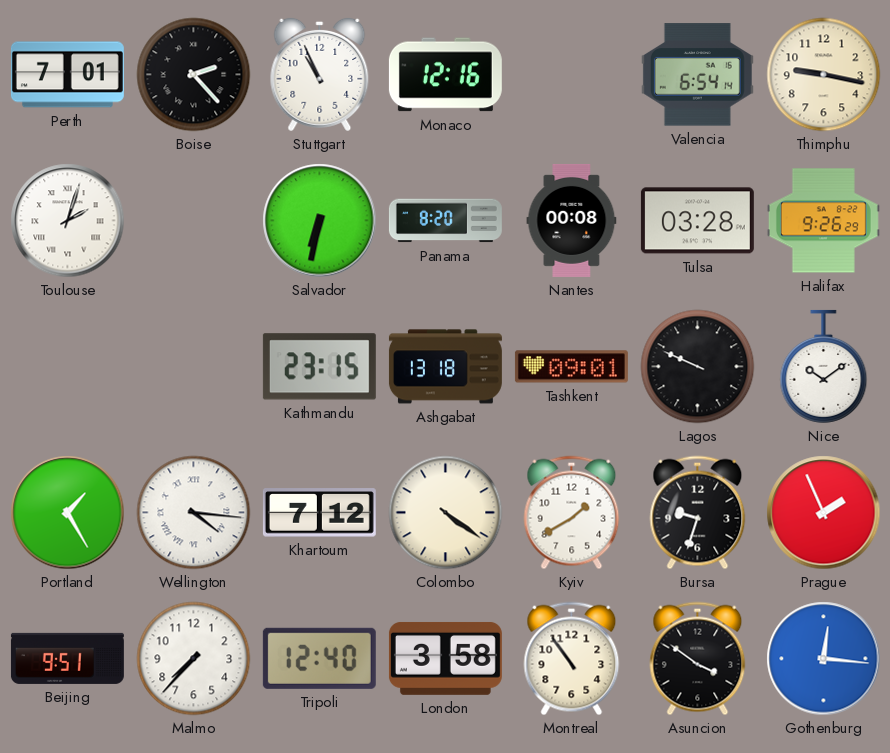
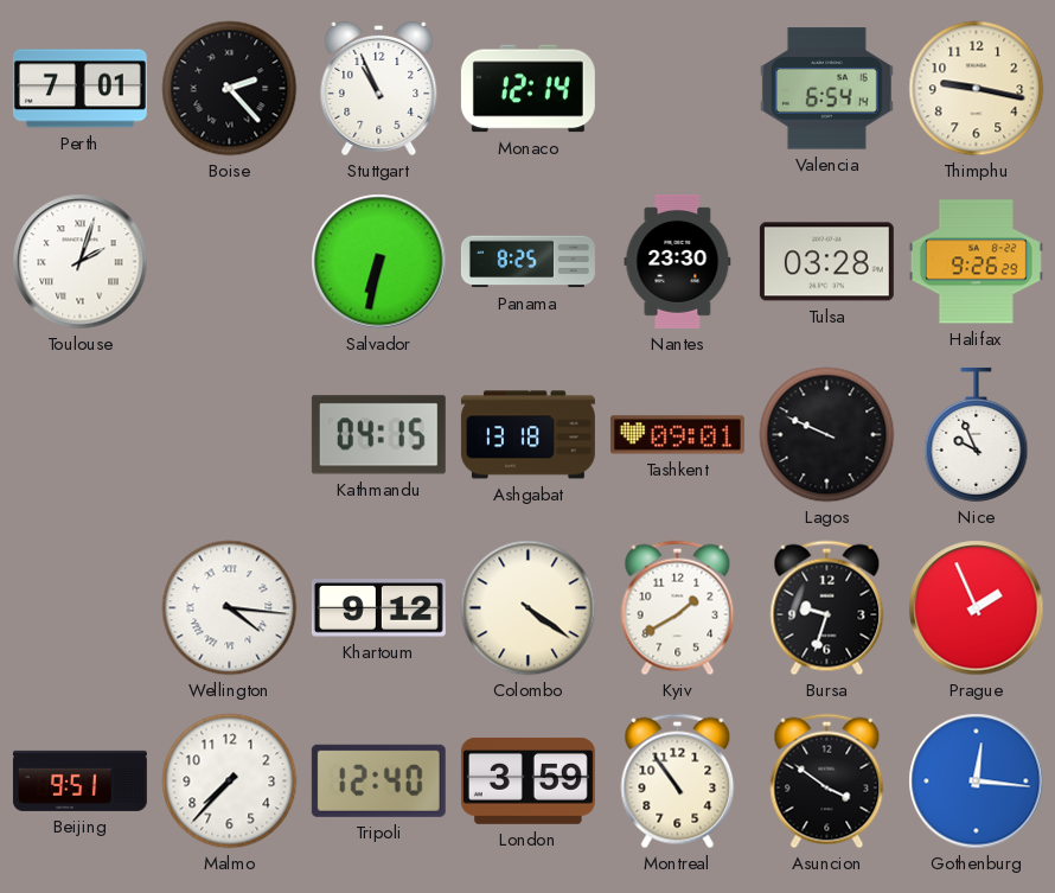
Monaco: 12:16 -> 12:14 (527, 89)
Panama: 8:20 -> 8:25 (527, 262)
Nantes: 00:08 -> 23:30 (678, 261)
Kathmandu: 23:15 -> 04:15 (378, 435)
Nice: 10:09 -> 9:56 (977, 434)
Portland: 1:25 -> none (68, 513)
Khartoum: 7:12 -> 9:12 (378, 608)
London: 3:58 -> 3:59 (527, 780)
